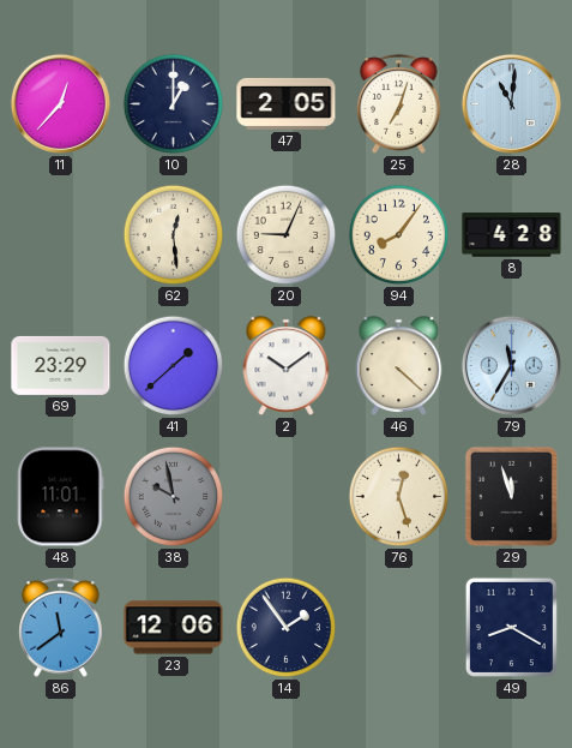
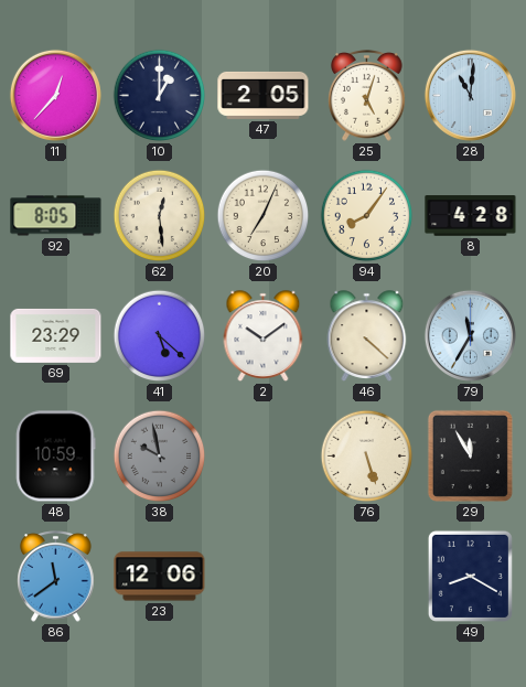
25: 7:03 -> 5:03 (367, 96)
92: none -> 8:05 (56, 216)
20: 9:04 -> 7:04 (264, 216)
41: 1:38 -> 5:22 (160, 336)
48: 11:01 -> 10:59 (56, 457)
76: 12:27 -> 5:27 (367, 457)
29: 11:57 -> 11:55 (470, 455)
14: 1:54 -> none (287, 628)
